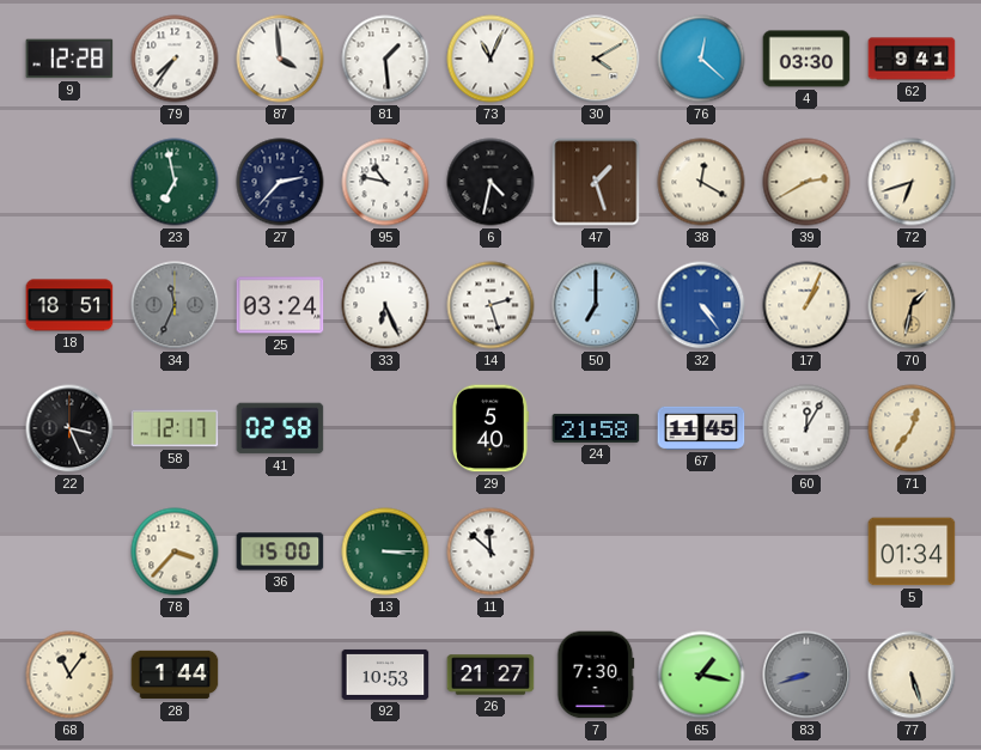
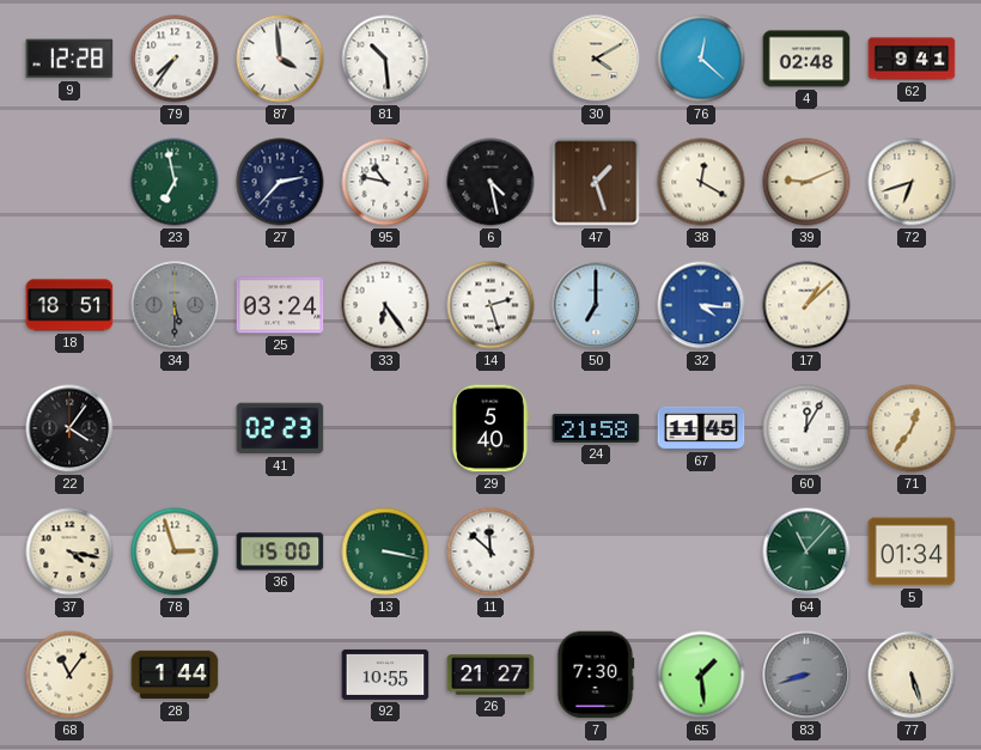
81: 1:29 -> 10:29 (385, 59)
73: 11:04 -> none (490, 59)
4: 03:30 -> 02:48 (806, 59)
6: 4:32 -> 4:28 (490, 182)
39: 2:40 -> 9:11 (806, 182)
34: 11:34 -> 5:30 (175, 305)
33: 6:26 -> 6:24 (385, 305)
32: 4:24 -> 4:16 (701, 305)
17: 1:04 -> 1:08 (806, 305)
70: 1:32 -> none (912, 305)
22: 3:26 -> 4:06 (69, 428)
58: 12:17 -> none (175, 428)
41: 02:58 -> 02:23 (280, 428)
37: none -> 4:17 (69, 551)
78: 3:37 -> 2:57 (175, 551)
13: 3:15 -> 3:17 (385, 551)
64: none -> 11:07 (806, 551)
92: 10:53 -> 10:55 (385, 675)
65: 1:17 -> 1:29 (701, 675)
